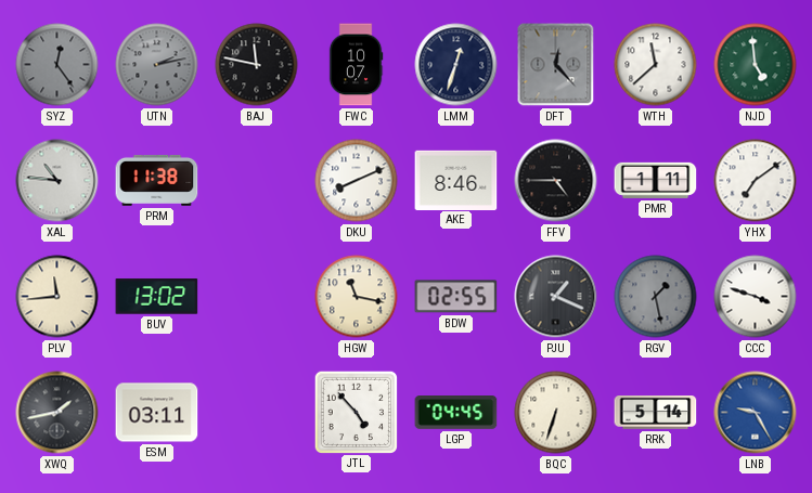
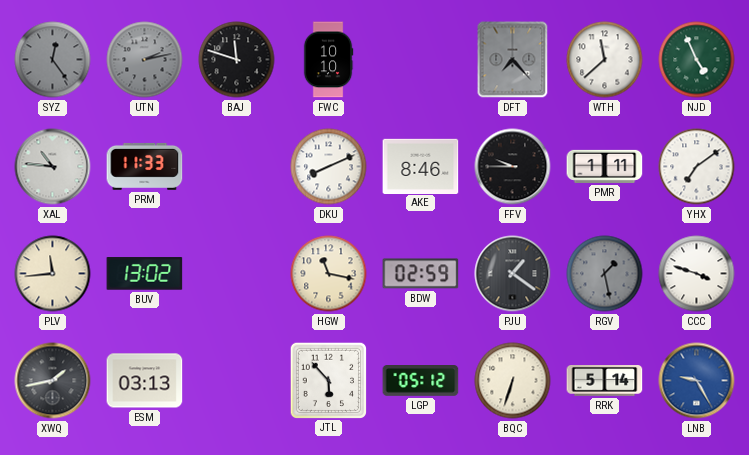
BAJ: 11:47 -> 11:48 (237, 60)
FWC: 10:07 -> 10:10 (328, 60)
LMM: 12:33 -> none (456, 65)
DFT: 12:23 -> 7:23 (513, 60)
NJD: 4:59 -> 4:56 (697, 60)
PRM: 11:38 -> 11:33 (145, 166)
FFV: 4:45 -> 9:45 (513, 167)
BDW: 02:55 -> 02:59 (421, 274)
PJU: 1:19 -> 1:21 (513, 274)
ESM: 03:11 -> 03:13 (145, 381)
JTL: 4:53 -> 5:53 (328, 380)
LGP: 04:45 -> 05:12 (421, 381)
